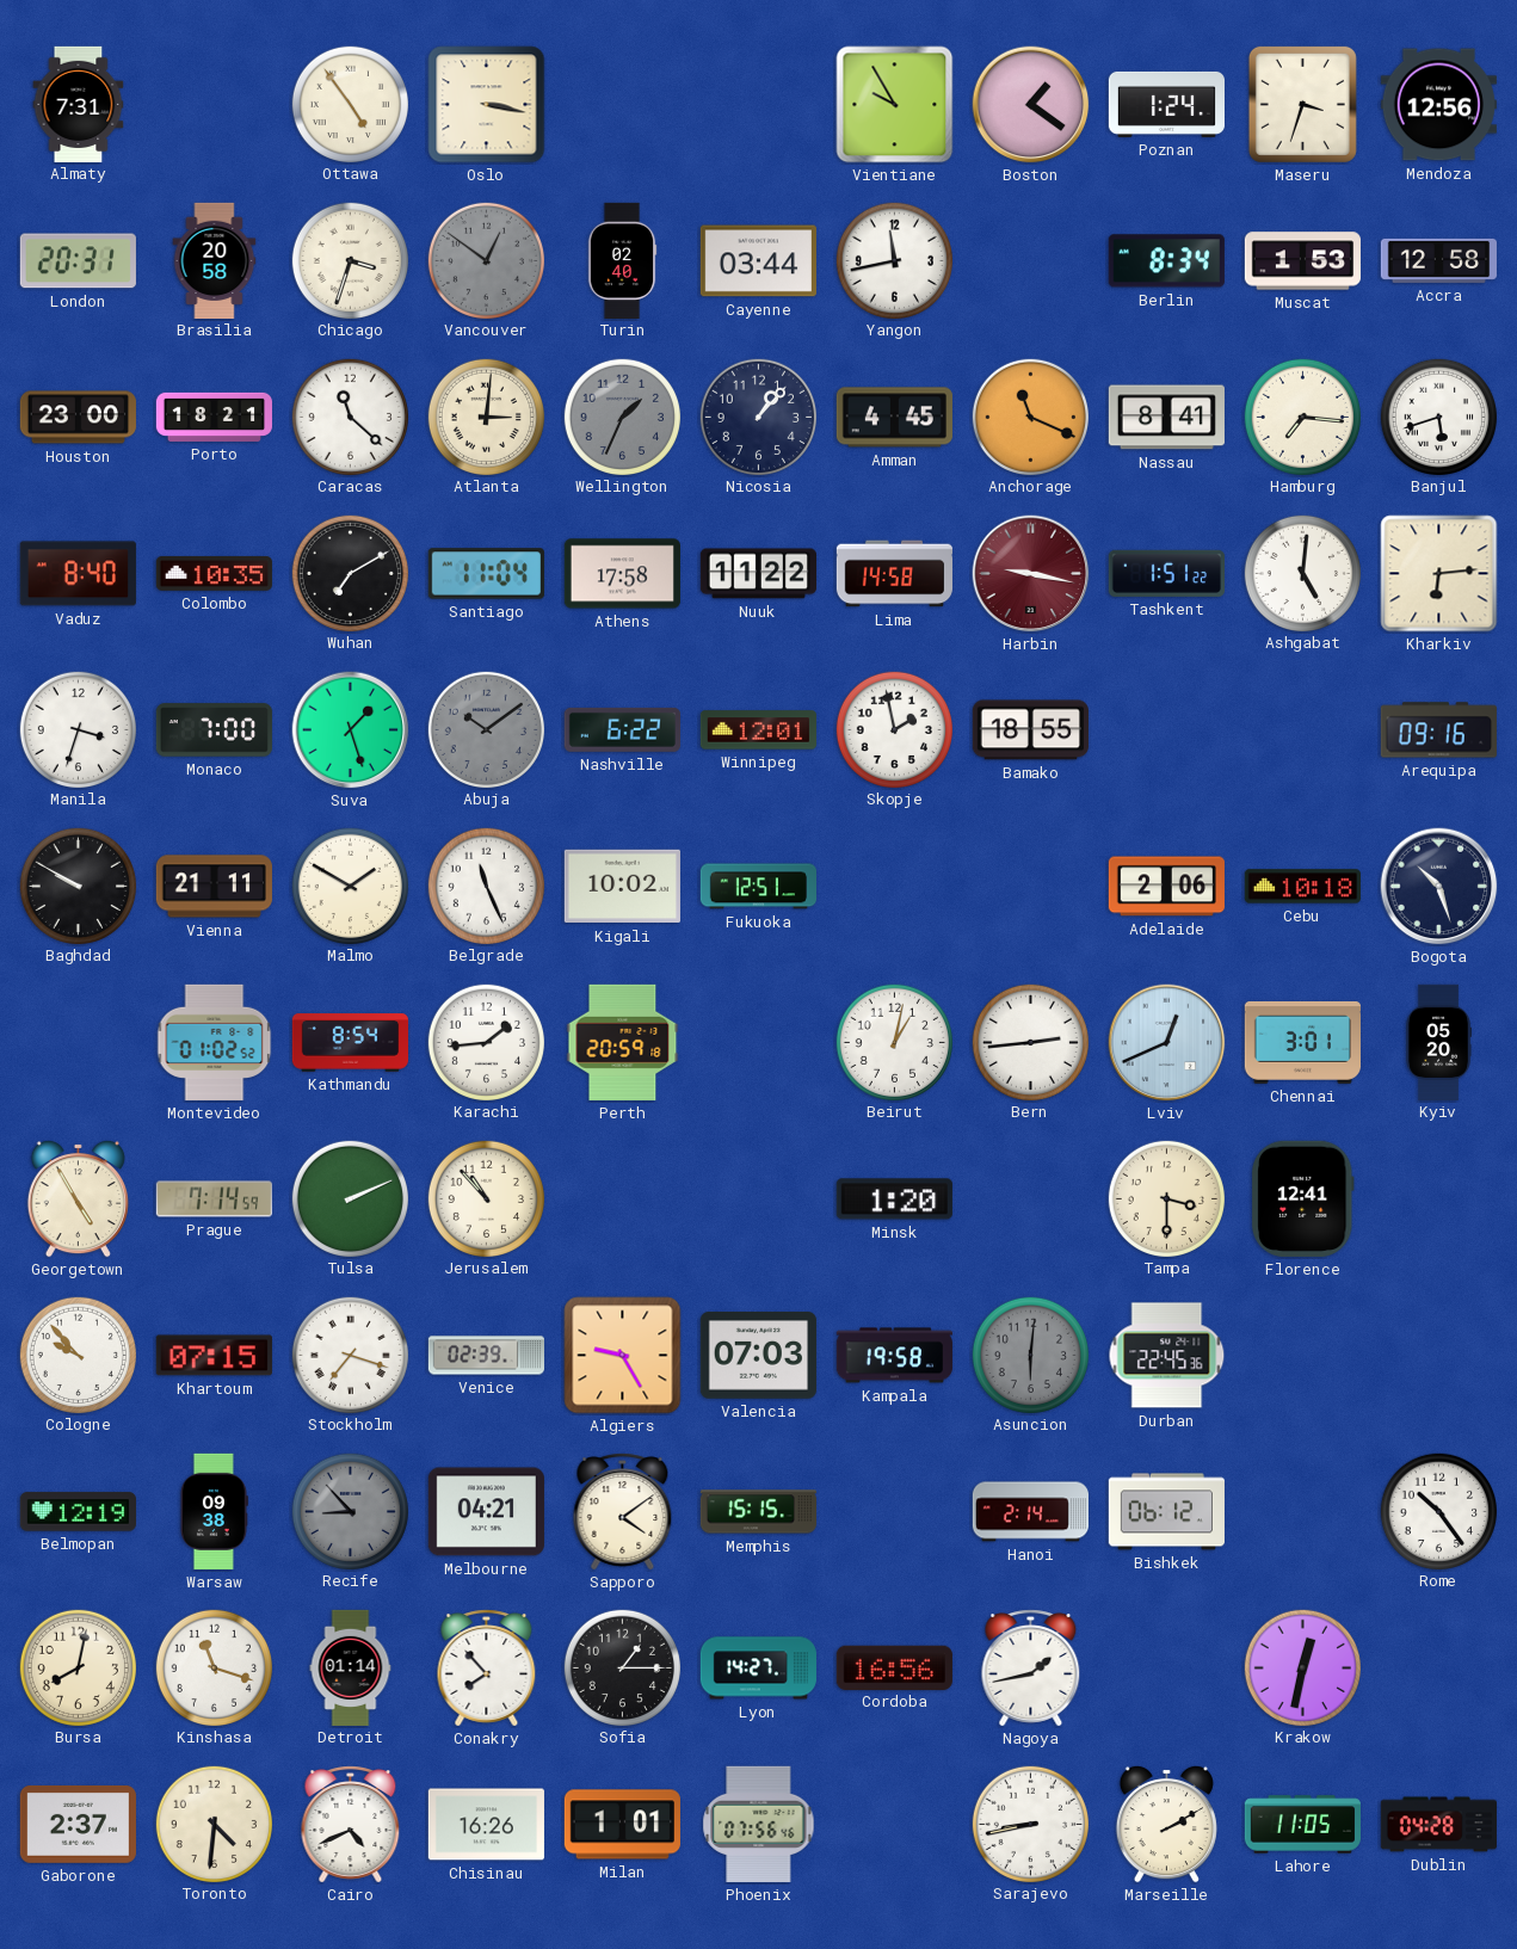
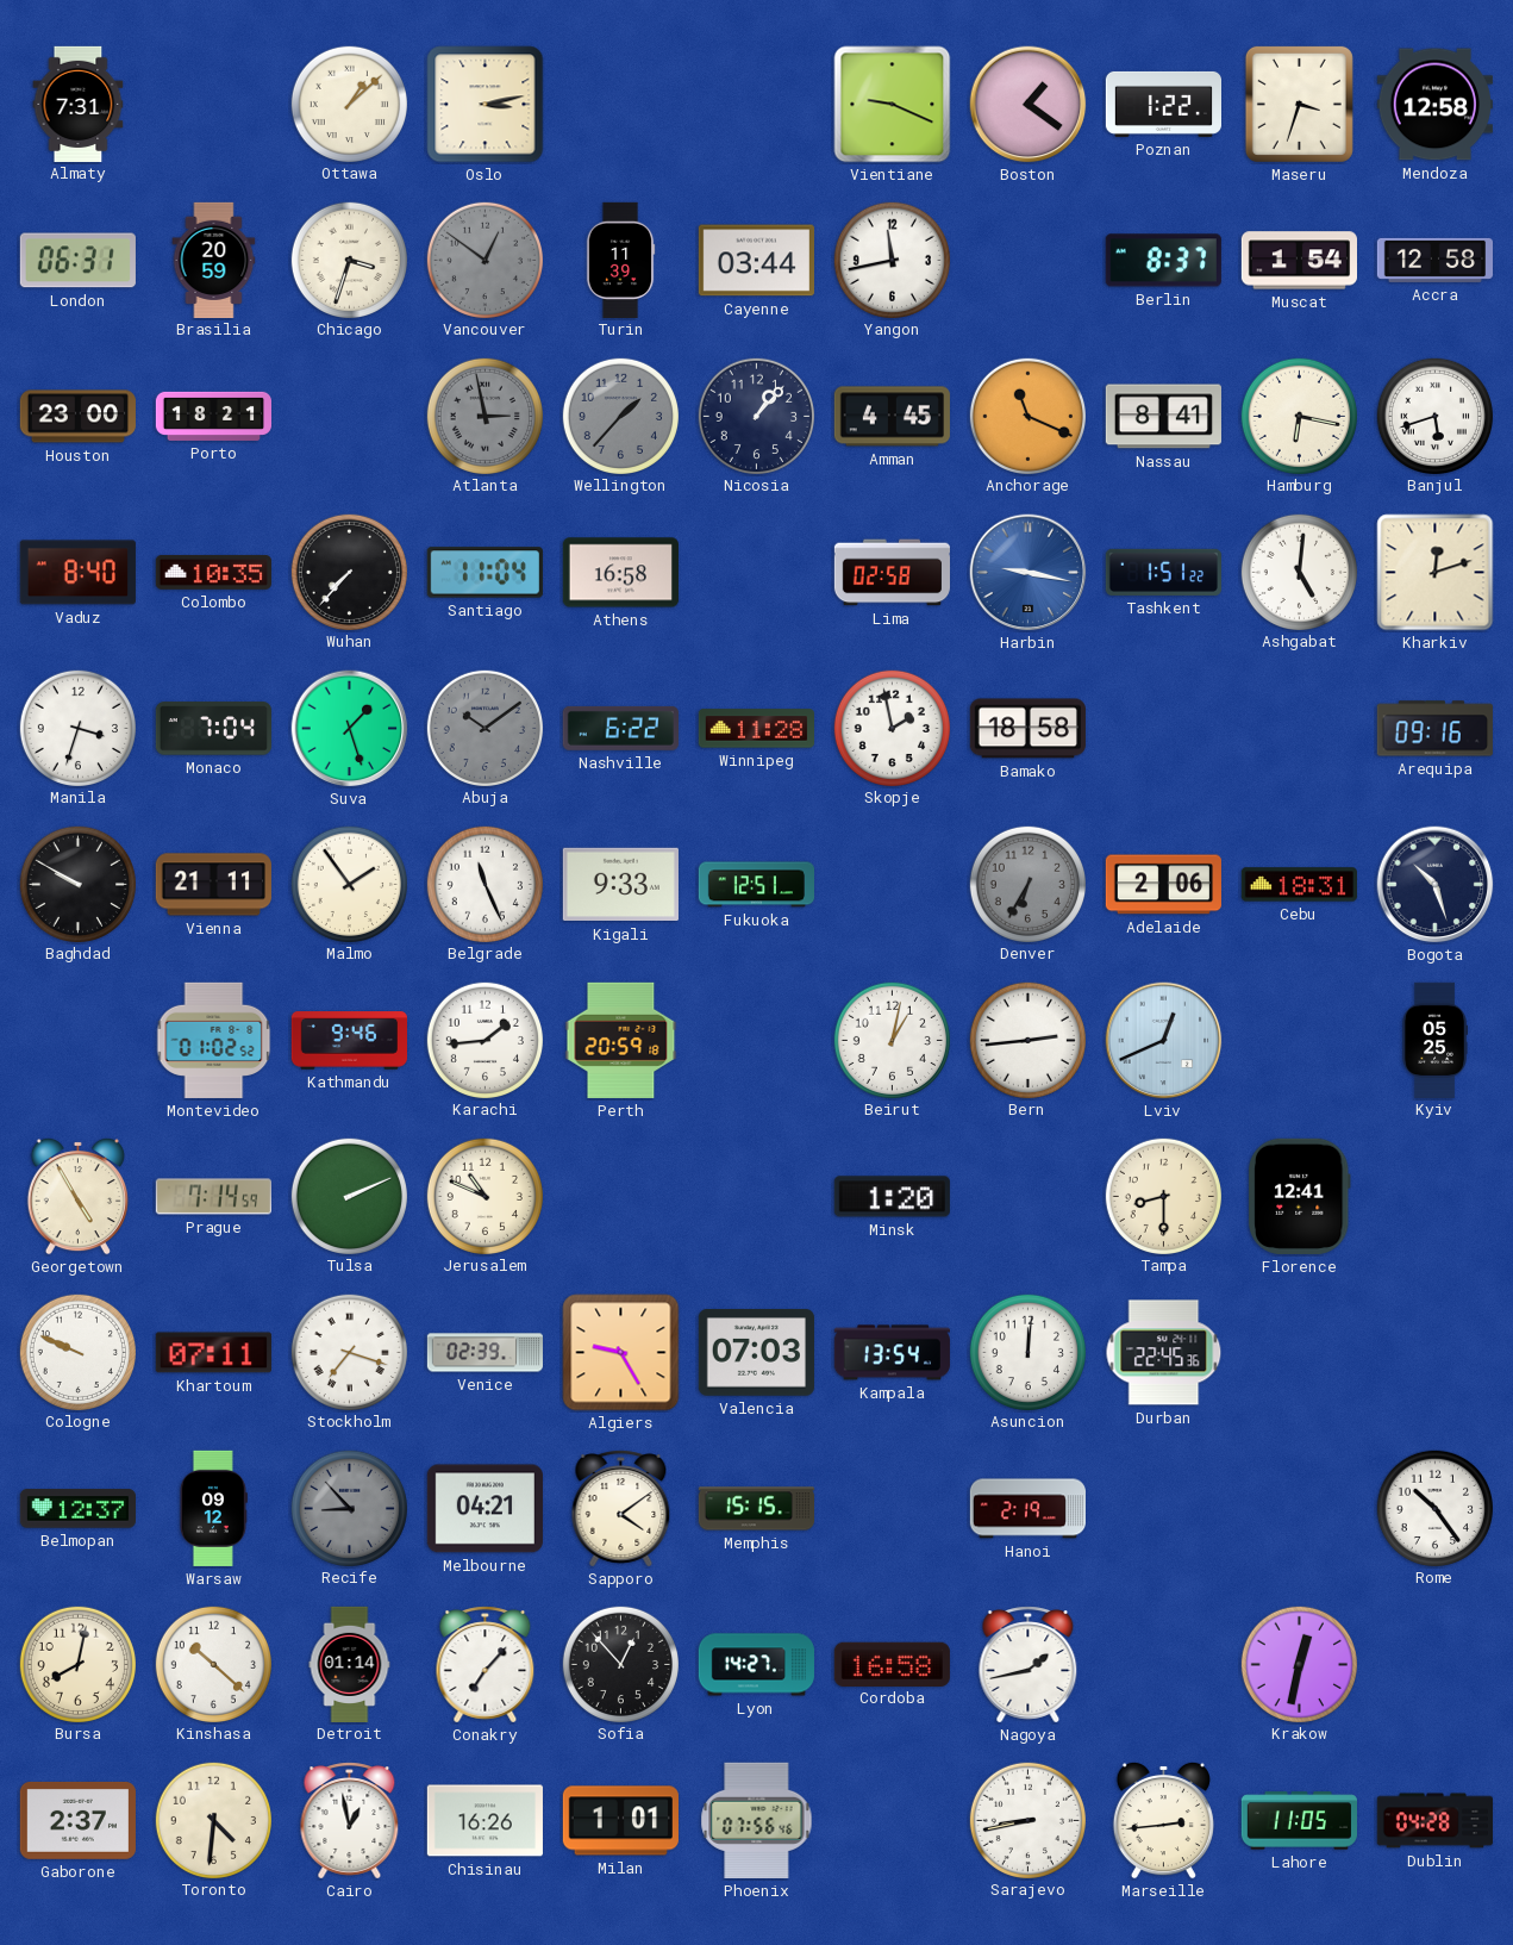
Ottawa: 4:54 -> 1:08 (349, 104)
Oslo: 3:17 -> 3:13 (486, 105)
Vientiane: 9:55 -> 9:19 (893, 105)
Poznan: 1:24 -> 1:22 (1163, 104)
Mendoza: 12:56 -> 12:58 (1434, 105)
London: 20:31 -> 06:31 (77, 261)
Brasilia: 20:58 -> 20:59 (214, 260)
Turin: 02:40 -> 11:39 (620, 260)
Berlin: 8:34 -> 8:37 (1163, 261)
Muscat: 1:53 -> 1:54 (1299, 261)
Caracas: 11:22 -> none (350, 417)
Atlanta: 3:01 -> 2:58 (484, 416)
Atlanta dial: cream -> grey (484, 416)
Wellington: 1:34 -> 1:37 (620, 416)
Hamburg: 7:16 -> 6:17 (1299, 416)
Wuhan: 7:10 -> 7:37 (349, 572)
Athens: 17:58 -> 16:58 (620, 573)
Nuuk: 11:22 -> none (758, 574)
Lima: 14:58 -> 02:58 (892, 573)
Harbin dial: burgundy -> blue (1029, 573)
Kharkiv: 6:14 -> 12:12 (1436, 573)
Monaco: 7:00 -> 7:04 (213, 729)
Winnipeg: 12:01 -> 11:28 (756, 729)
Bamako: 18:55 -> 18:58 (1027, 729)
Malmo: 1:50 -> 1:54 (349, 884)
Kigali: 10:02 -> 9:33 (620, 885)
Denver: none -> 6:35 (1027, 884)
Cebu: 10:18 -> 18:31 (1299, 885)
Kathmandu: 8:54 -> 9:46 (349, 1041)
Chennai: 3:01 -> none (1302, 1042)
Kyiv: 05:20 -> 05:25 (1434, 1040)
Jerusalem: 10:53 -> 10:49 (484, 1196)
Tampa: 3:30 -> 8:30 (1163, 1196)
Cologne: 9:53 -> 9:49 (77, 1352)
Khartoum: 07:15 -> 07:11 (213, 1353)
Kampala: 19:58 -> 13:54 (892, 1353)
Asuncion: 6:01 -> 12:01 (1027, 1352)
Asuncion dial: grey -> white (1027, 1352)
Belmopan: 12:19 -> 12:37 (77, 1509)
Warsaw: 09:38 -> 09:12 (213, 1508)
Hanoi: 2:14 -> 2:19 (1027, 1509)
Bishkek: 06:12 -> none (1166, 1512)
Kinshasa: 11:18 -> 10:22 (213, 1664)
Conakry: 7:53 -> 7:07 (486, 1665)
Sofia: 1:15 -> 12:53 (620, 1664)
Cordoba: 16:56 -> 16:58 (892, 1664)
Cairo: 4:41 -> 12:58 (350, 1821)
Marseille: 2:10 -> 2:44 (1163, 1820)
